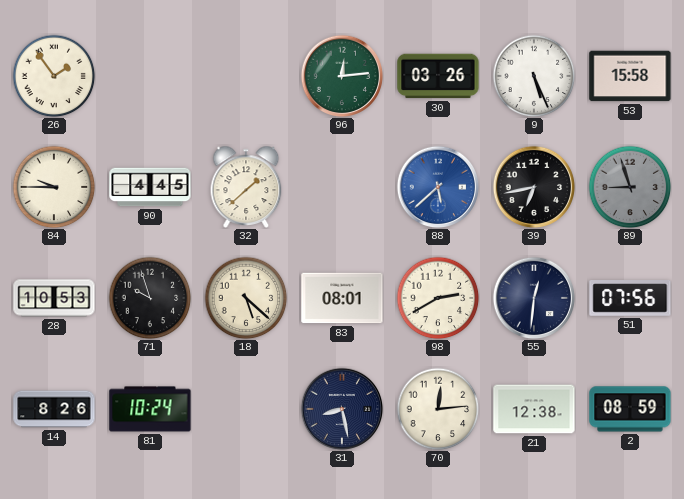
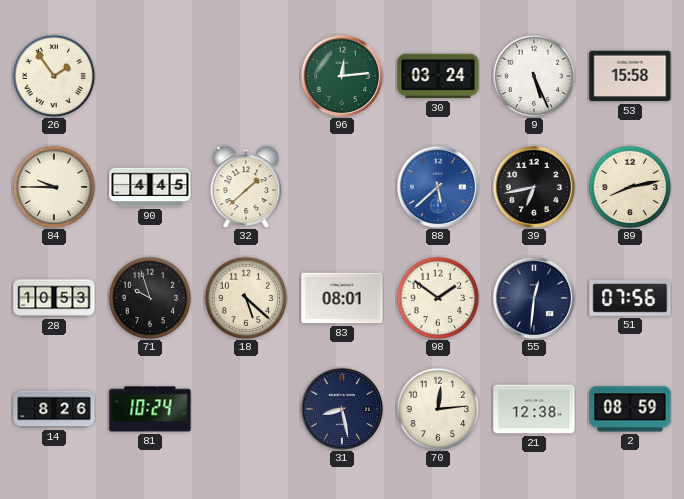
30: 03:26 -> 03:24 (438, 76)
89: 8:57 -> 8:13 (630, 187)
89 dial: grey -> cream (630, 187)
98: 2:40 -> 1:51 (438, 298)
